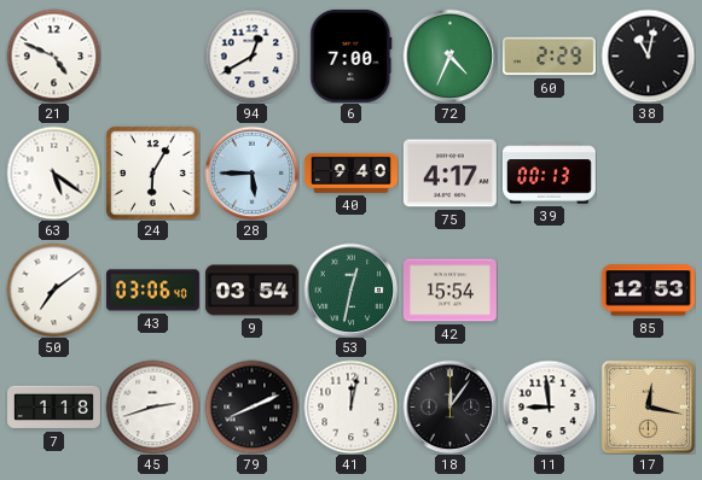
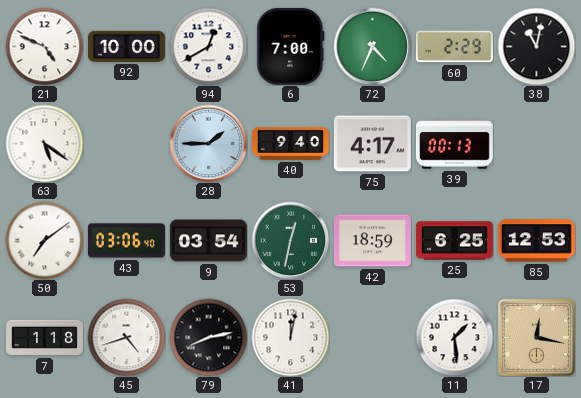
92: none -> 10:00 (126, 46)
24: 6:05 -> none (152, 172)
28: 5:45 -> 1:45 (208, 143)
42: 15:54 -> 18:59 (372, 241)
25: none -> 6:25 (454, 241)
45: 2:42 -> 4:42 (126, 337)
79: 8:11 -> 8:13 (208, 337)
18: 12:06 -> none (449, 406)
11: 8:59 -> 1:29 (454, 337)
